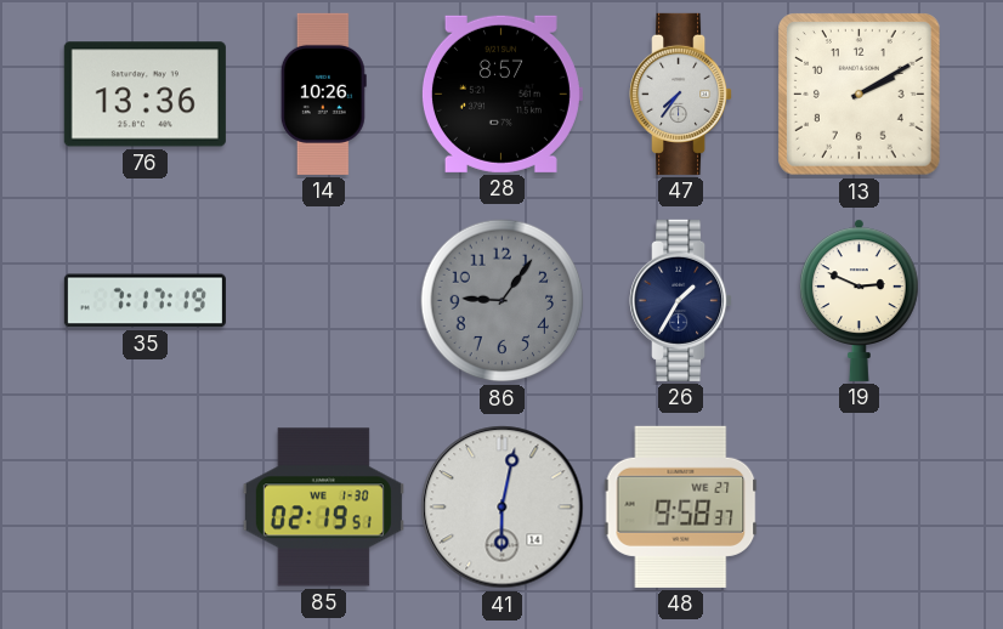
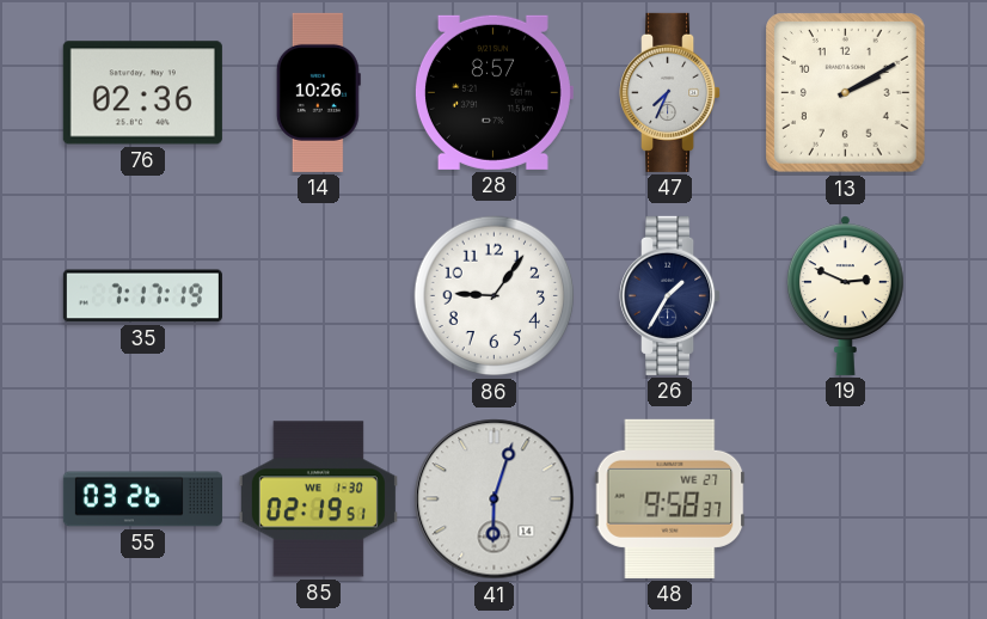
76: 13:36 -> 02:36 (142, 93)
47: 7:36 -> 7:34 (670, 92)
86 dial: grey -> white (495, 296)
55: none -> 03:26 (142, 500)
41: 6:02 -> 6:03 (495, 500)
